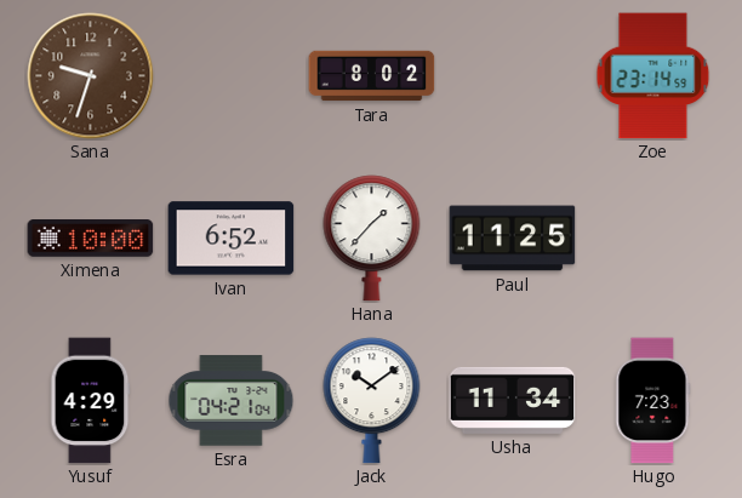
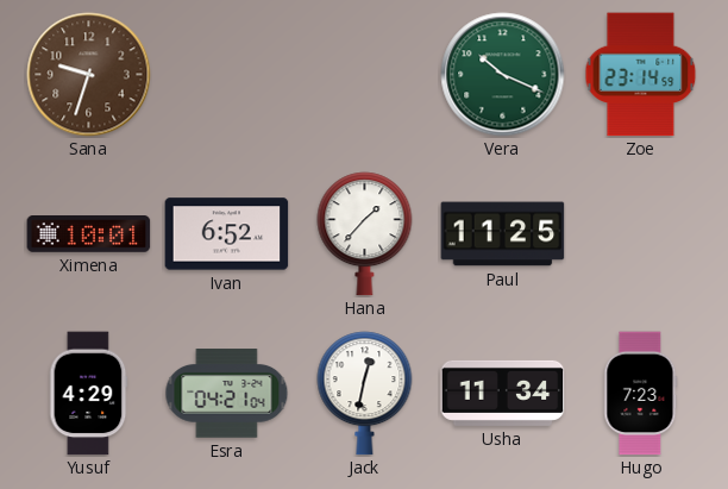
Tara: 8:02 -> none (372, 76)
Vera: none -> 10:19 (503, 75)
Ximena: 10:00 -> 10:01 (89, 234)
Jack: 10:09 -> 12:32 (365, 394)
